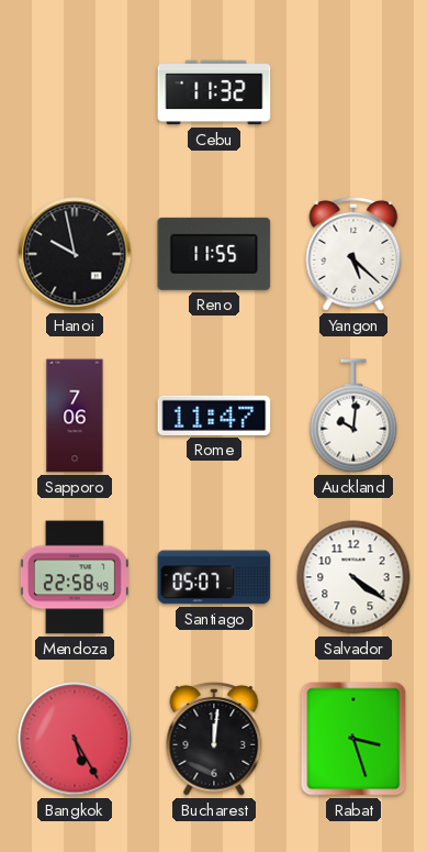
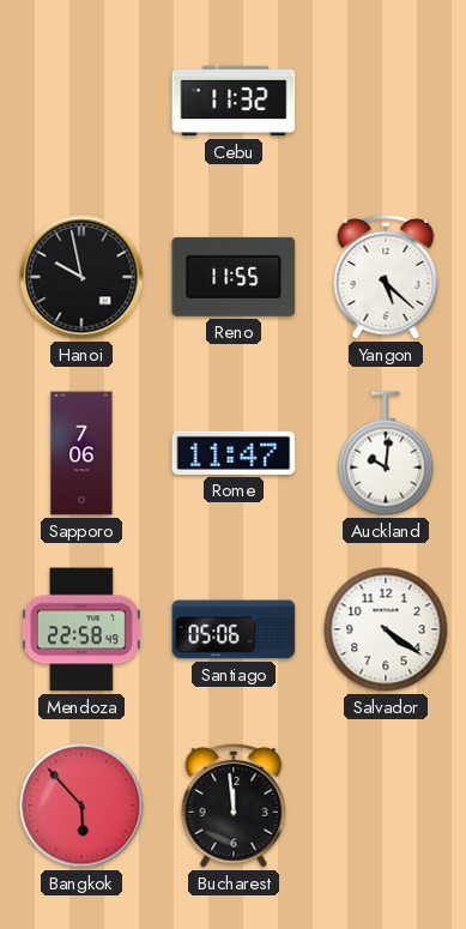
Santiago: 05:07 -> 05:06 (234, 629)
Bangkok: 5:25 -> 5:53 (81, 806)
Bucharest: 12:01 -> 11:59 (234, 806)
Rabat: 3:27 -> none (353, 739)
